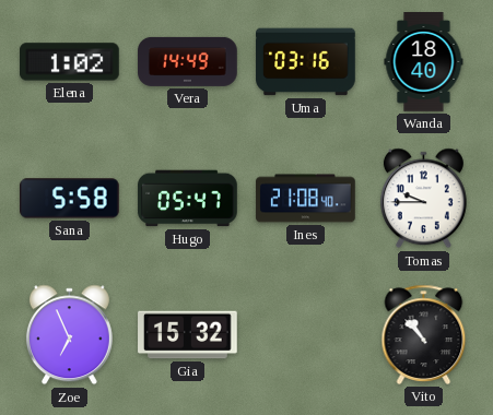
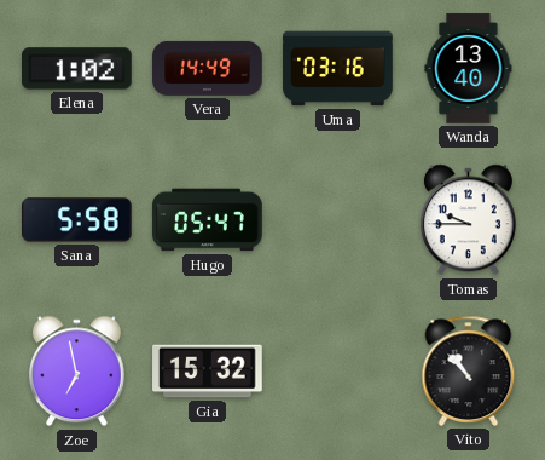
Wanda: 18:40 -> 13:40 (469, 69)
Ines: 21:08 -> none (306, 199)
Zoe: 6:56 -> 6:58 (76, 372)
